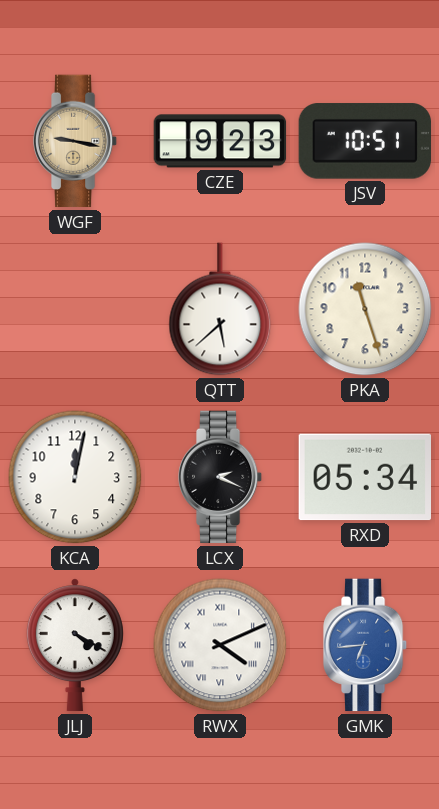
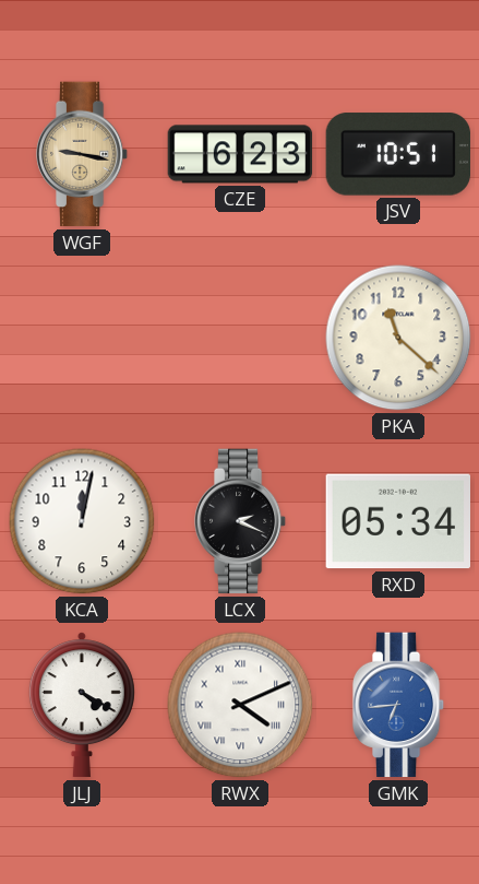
CZE: 9:23 -> 6:23 (240, 154)
QTT: 5:38 -> none (220, 309)
PKA: 11:27 -> 11:22 (398, 338)
